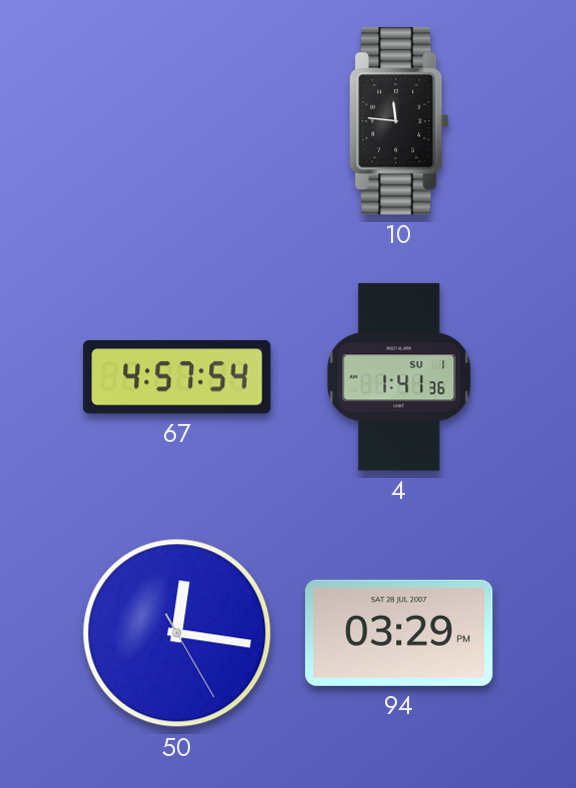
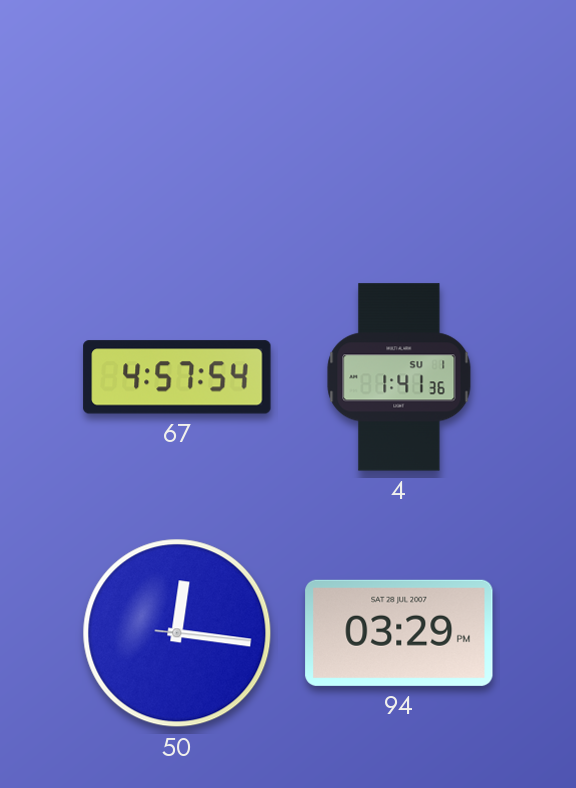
10: 11:46 -> none (399, 121)
50: 12:16:25 -> 12:16:16 (177, 633)
